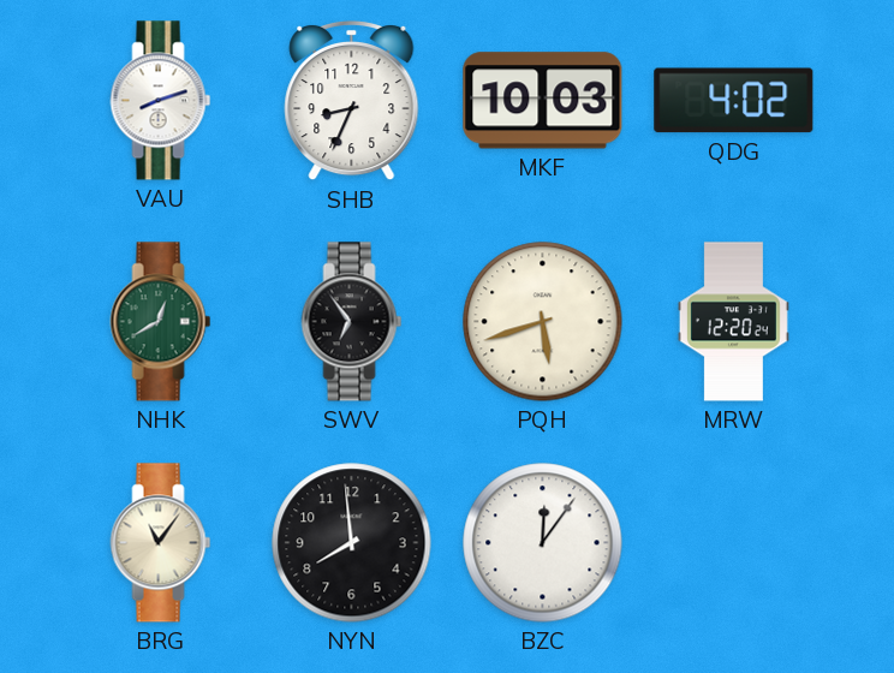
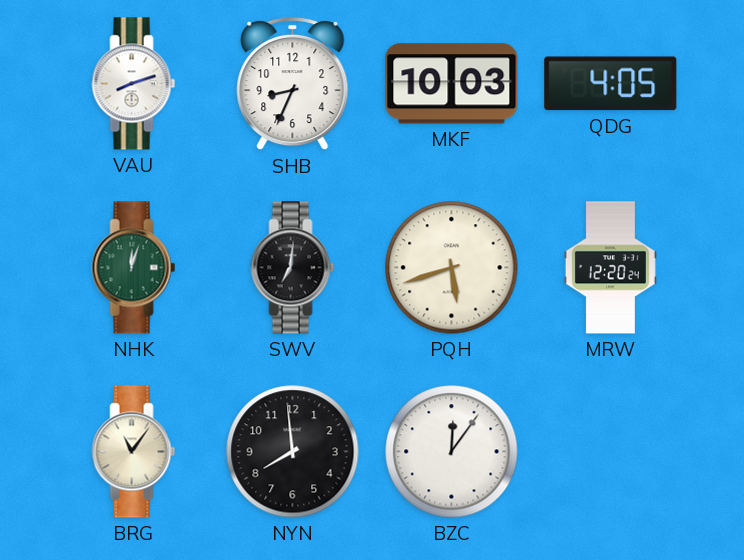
QDG: 4:02 -> 4:05 (611, 84)
NHK: 12:40 -> 12:03 (134, 268)
SWV: 6:54 -> 7:01 (293, 268)
